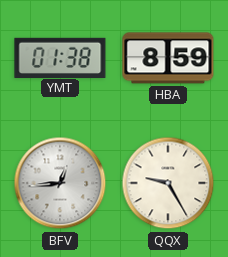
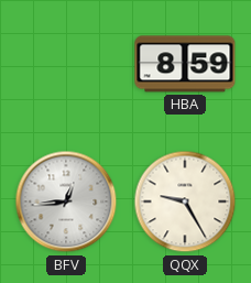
YMT: 01:38 -> none (60, 57)
